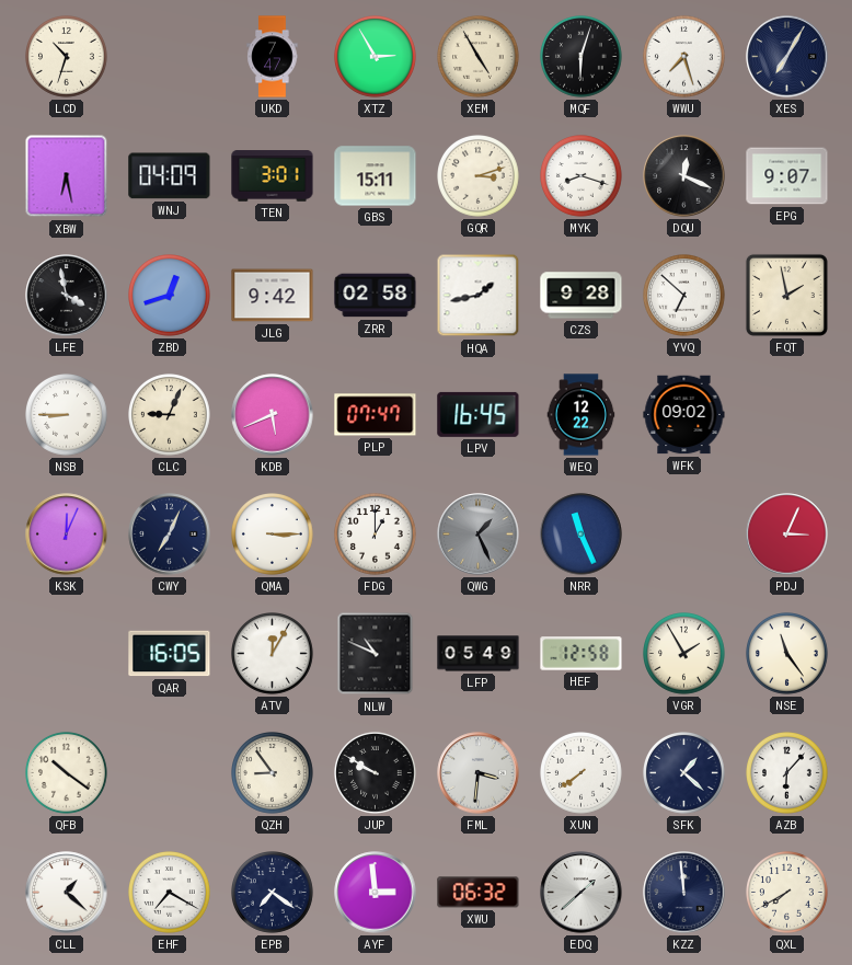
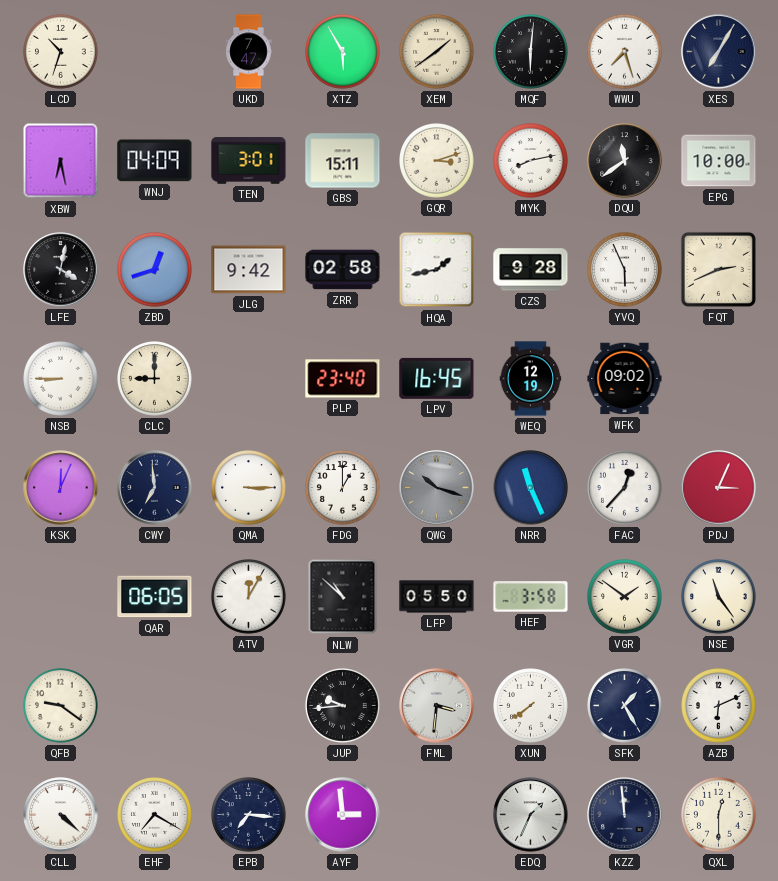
XTZ: 2:55 -> 5:55 (343, 52)
XEM: 4:55 -> 1:39 (437, 52)
MQF: 6:03 -> 6:01 (531, 52)
MYK: 8:18 -> 8:13 (531, 161)
DQU: 12:19 -> 11:39 (625, 161)
EPG: 9:07 -> 10:00 (719, 161)
LFE: 3:58 -> 4:02 (61, 270)
YVQ: 6:52 -> 5:56 (625, 270)
FQT: 1:58 -> 2:41 (718, 269)
CLC: 9:04 -> 9:00 (155, 379)
KDB: 5:41 -> none (273, 415)
PLP: 07:47 -> 23:40 (343, 379)
WEQ: 12:22 -> 12:19 (531, 379)
CWY: 7:04 -> 6:59 (155, 488)
QWG: 1:26 -> 10:18 (437, 488)
FAC: none -> 12:37 (625, 488)
QAR: 16:05 -> 06:05 (155, 597)
NLW: 10:49 -> 10:52 (343, 597)
LFP: 05:49 -> 05:50 (437, 597)
HEF: 12:58 -> 3:58 (531, 597)
VGR: 1:55 -> 1:51 (625, 597)
QFB: 10:21 -> 9:21 (61, 706)
QZH: 8:54 -> none (273, 773)
JUP: 9:50 -> 9:44 (343, 706)
SFK: 1:22 -> 1:25 (625, 706)
AZB: 6:07 -> 6:11 (719, 706)
CLL: 1:22 -> 4:22 (61, 815)
EPB: 7:21 -> 7:16 (249, 815)
XWU: 06:32 -> none (479, 893)
EDQ: 1:38 -> 1:34 (531, 815)
QXL: 7:40 -> 12:30 (719, 815)
